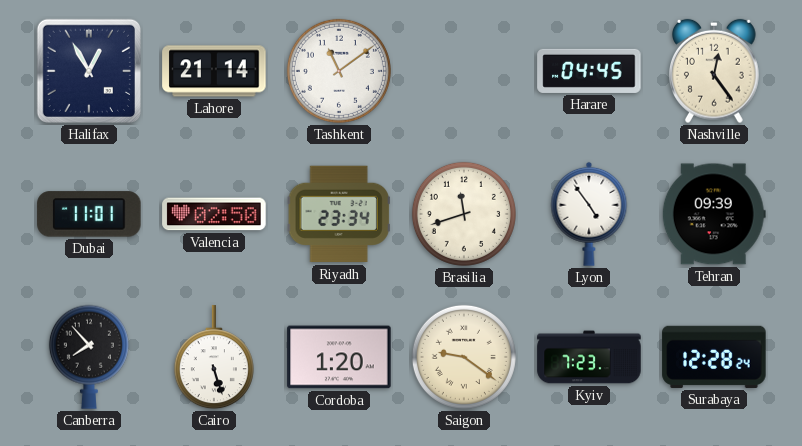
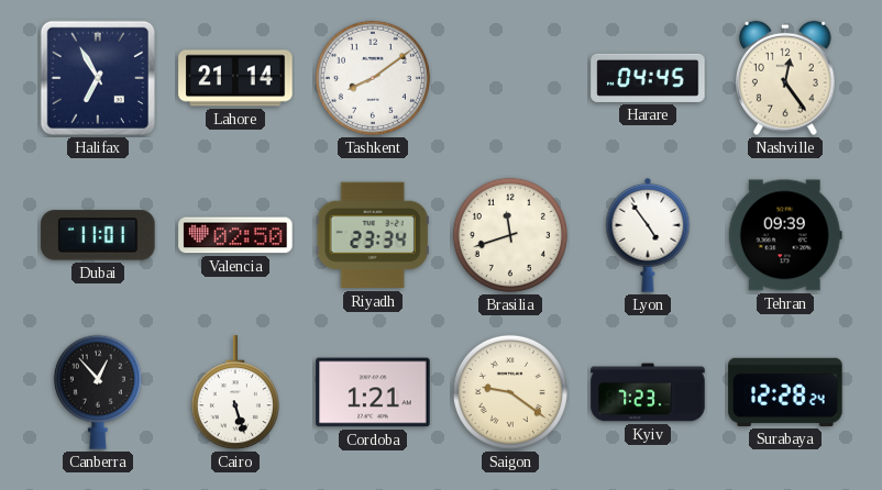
Halifax: 12:55 -> 6:55 (98, 78)
Tashkent: 11:09 -> 8:09 (373, 78)
Canberra: 7:53 -> 12:53 (98, 392)
Cordoba: 1:20 -> 1:21 (373, 392)
